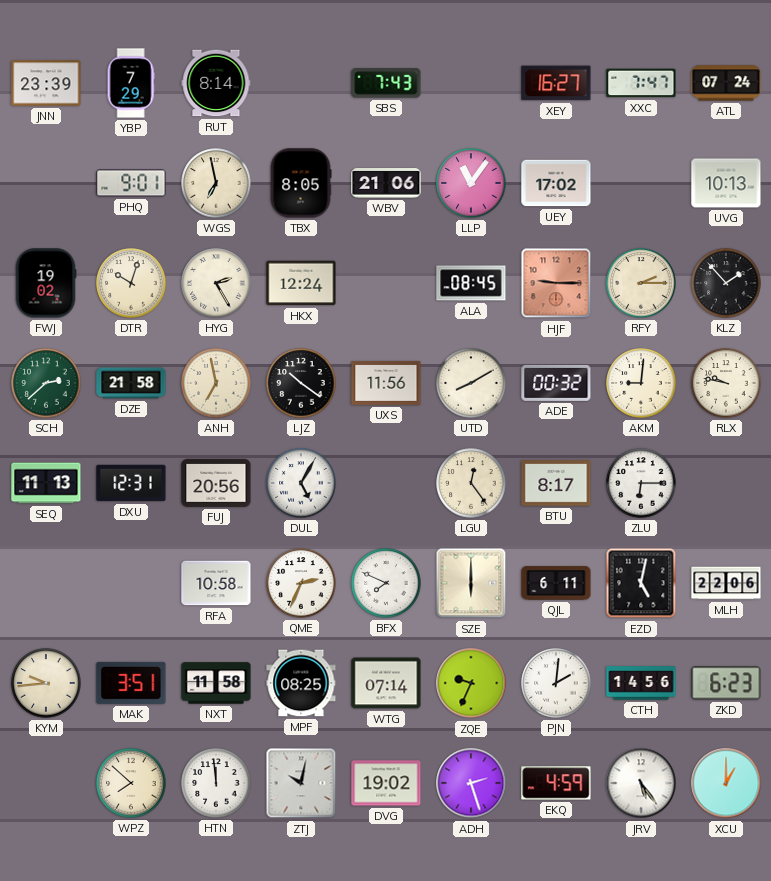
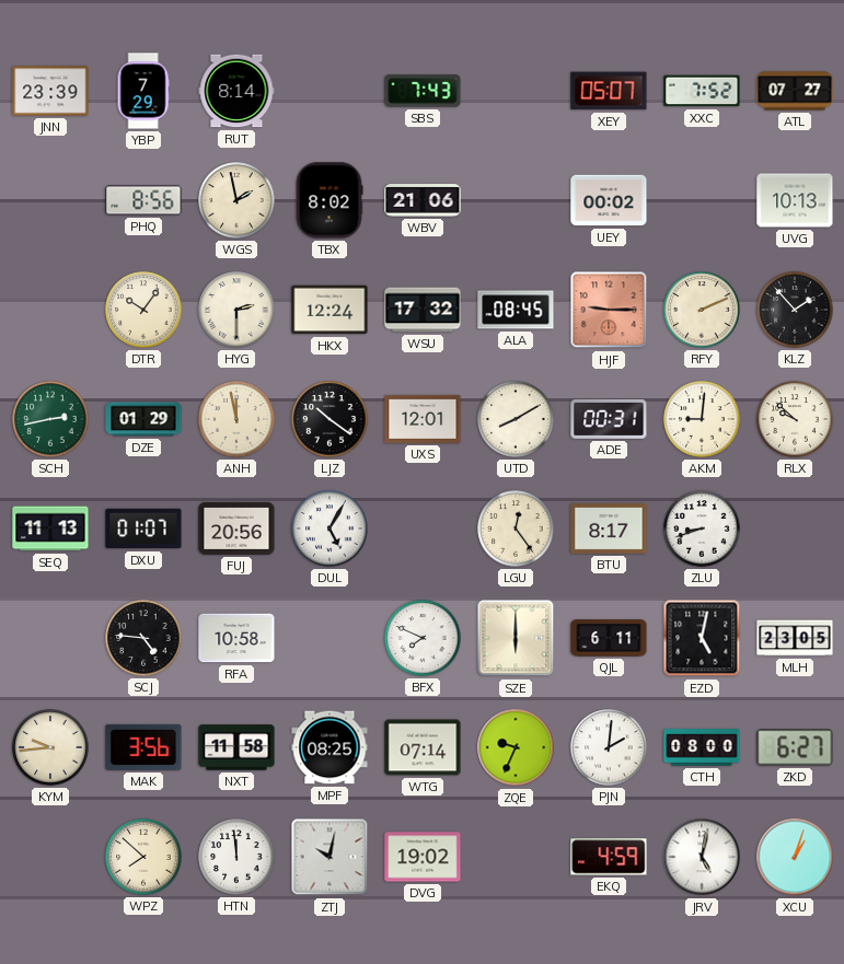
XEY: 16:27 -> 05:07 (609, 91)
XXC: 7:47 -> 7:52 (702, 91)
ATL: 07:24 -> 07:27 (795, 91)
PHQ: 9:01 -> 8:56 (143, 200)
WGS: 6:58 -> 1:58 (236, 200)
TBX: 8:05 -> 8:02 (329, 200)
LLP: 11:06 -> none (471, 183)
UEY: 17:02 -> 00:02 (609, 200)
FWJ: 19:02 -> none (46, 283)
DTR: 10:03 -> 10:06 (143, 310)
HYG: 2:25 -> 2:30 (236, 310)
WSU: none -> 17:32 (423, 310)
RFY: 2:15 -> 2:11 (702, 310)
SCH: 2:38 -> 2:43 (50, 419)
DZE: 21:58 -> 01:29 (143, 419)
ANH: 6:58 -> 11:58 (236, 419)
UXS: 11:56 -> 12:01 (423, 419)
ADE: 00:32 -> 00:31 (609, 419)
RLX: 9:47 -> 9:52 (795, 419)
DXU: 12:31 -> 01:07 (143, 529)
ZLU: 6:15 -> 8:42 (702, 529)
SCJ: none -> 4:46 (143, 638)
QME: 2:34 -> none (301, 583)
MLH: 22:06 -> 23:05 (795, 638)
MAK: 3:51 -> 3:56 (143, 747)
CTH: 14:56 -> 08:00 (702, 747)
ZKD: 6:23 -> 6:27 (795, 747)
ADH: 2:27 -> none (471, 783)
JRV: 5:24 -> 5:02 (702, 857)
XCU: 1:00 -> 1:03 (795, 857)
